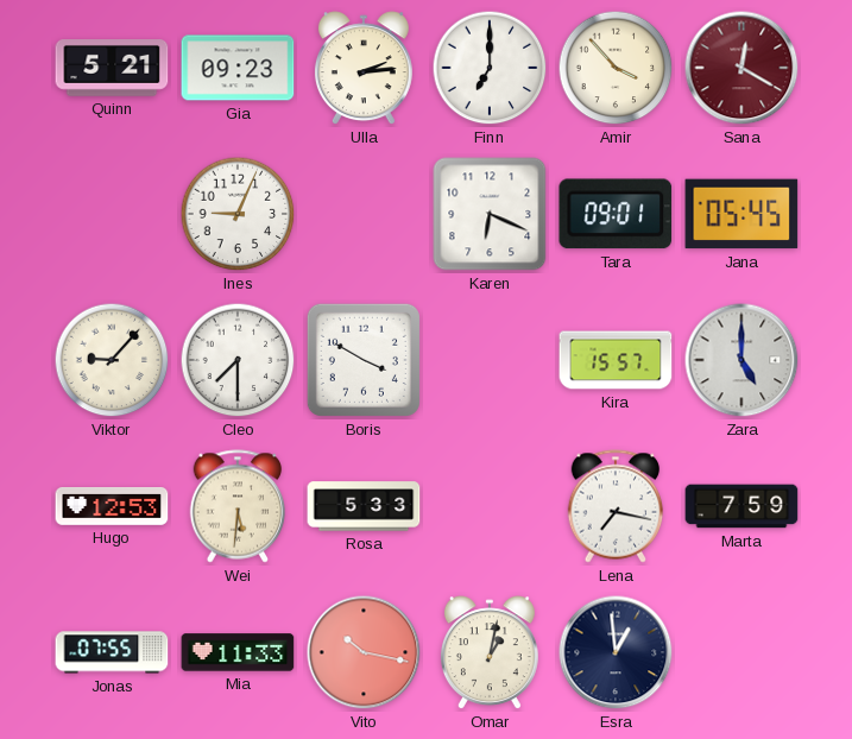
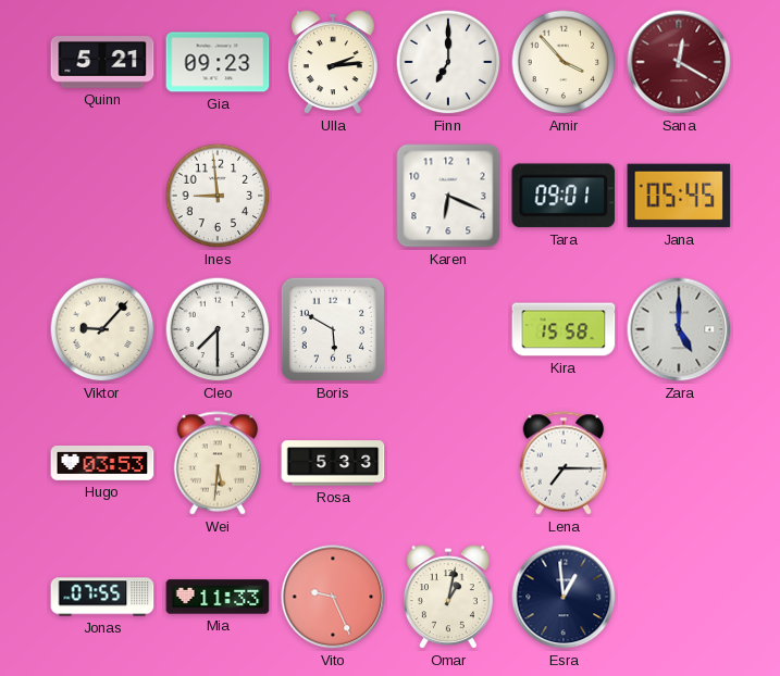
Ines: 9:04 -> 8:59 (218, 196)
Boris: 3:50 -> 5:50 (333, 329)
Kira: 15:57 -> 15:58 (564, 329)
Hugo: 12:53 -> 03:53 (102, 464)
Lena: 7:17 -> 7:15 (564, 463)
Marta: 7:59 -> none (741, 506)
Vito: 10:17 -> 9:26 (333, 597)
